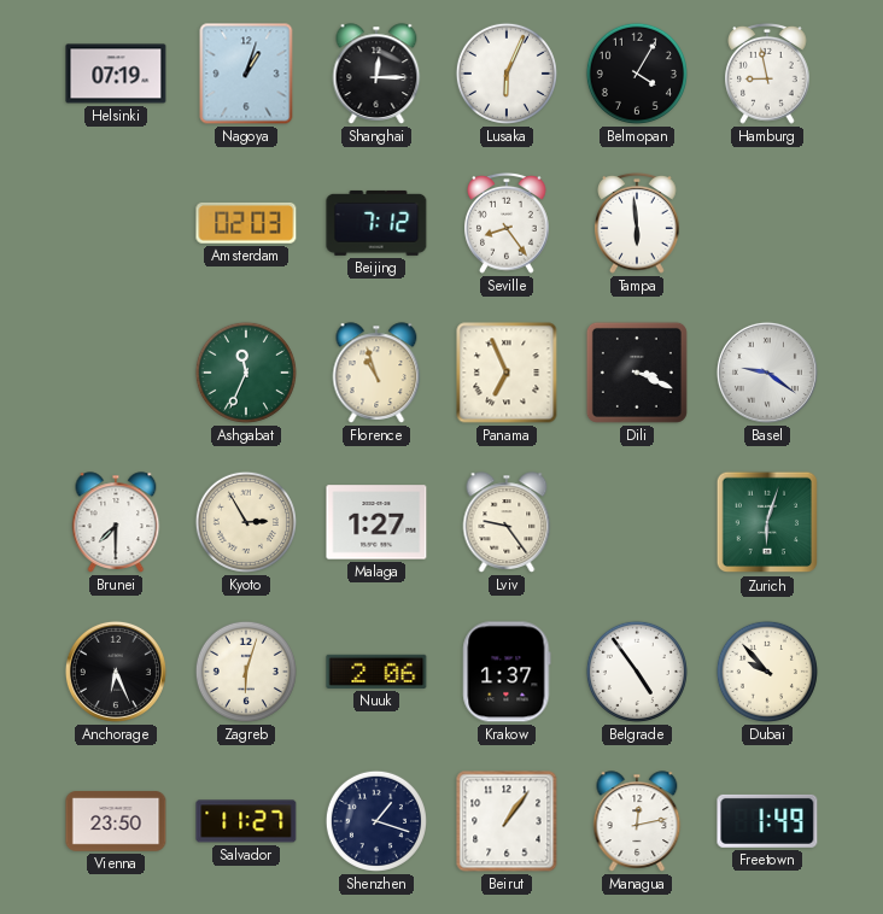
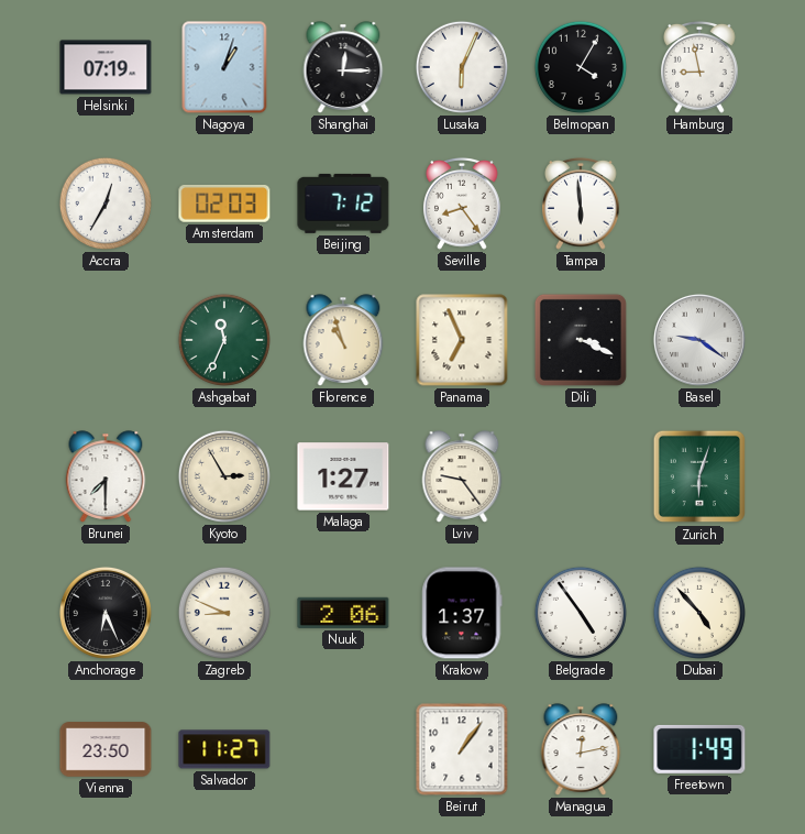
Accra: none -> 12:35 (106, 204)
Zagreb: 6:03 -> 8:49 (224, 613)
Dubai: 9:53 -> 4:53 (699, 613)
Shenzhen: 1:18 -> none (376, 821)
